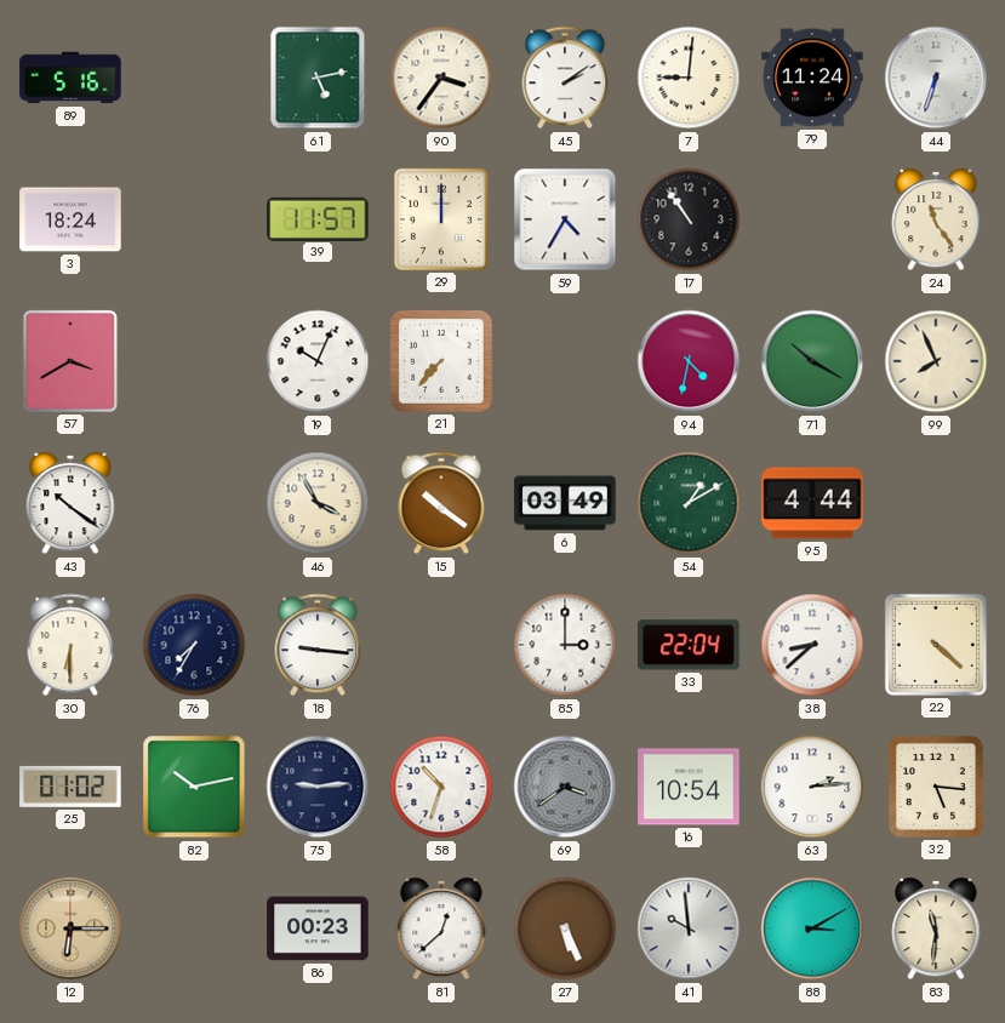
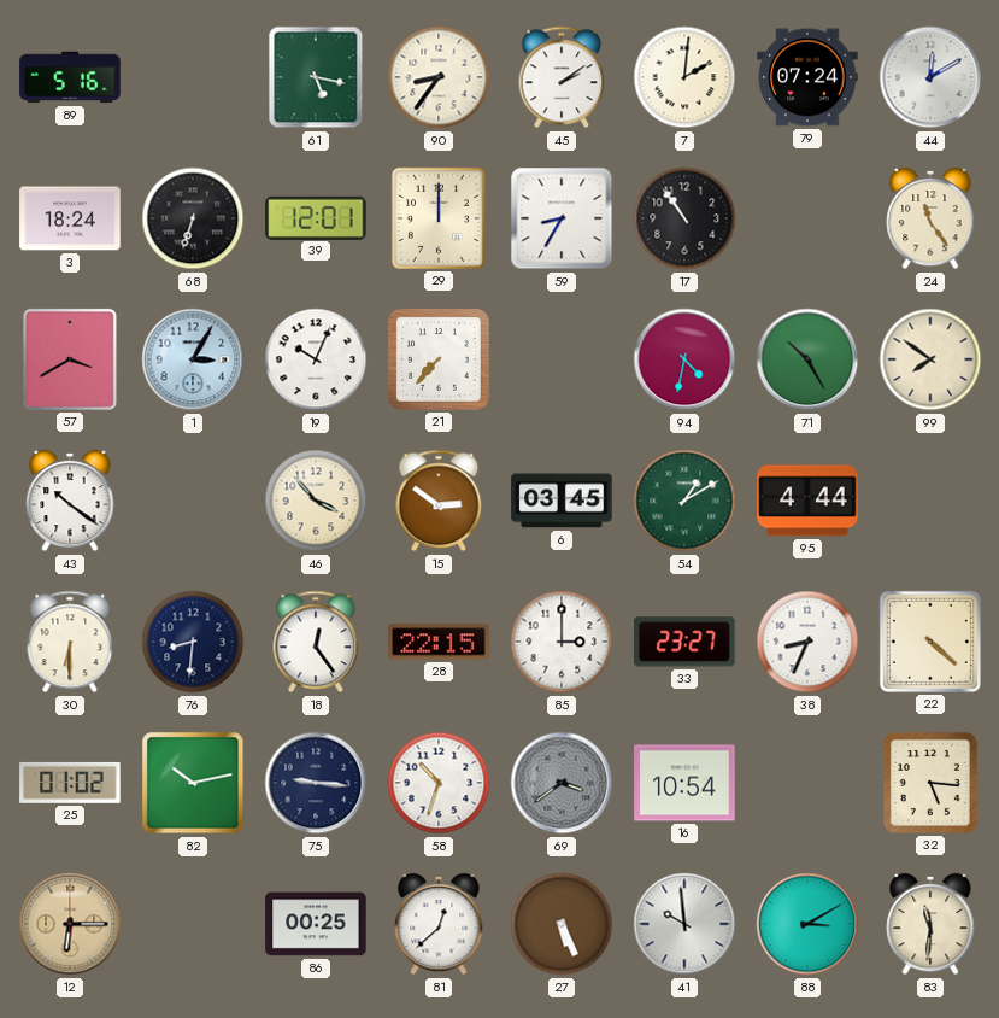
61: 5:13 -> 5:17 (316, 77)
90: 3:36 -> 8:36 (439, 77)
7: 9:01 -> 2:01 (684, 77)
79: 11:24 -> 07:24 (807, 77)
44: 6:33 -> 12:10 (930, 77)
68: none -> 6:33 (193, 218)
39: 11:57 -> 12:01 (316, 217)
59: 4:35 -> 8:35 (562, 218)
1: none -> 3:05 (193, 359)
71: 10:20 -> 10:25 (807, 359)
99: 7:56 -> 7:51 (930, 359)
46: 3:55 -> 3:53 (316, 501)
15: 10:21 -> 2:51 (439, 501)
6: 03:49 -> 03:45 (562, 501)
76: 7:35 -> 8:31 (193, 642)
18: 9:16 -> 12:24 (316, 642)
28: none -> 22:15 (439, 642)
33: 22:04 -> 23:27 (684, 642)
38: 8:38 -> 8:34 (807, 642)
75: 9:14 -> 9:16 (316, 783)
63: 2:14 -> none (812, 787)
86: 00:23 -> 00:25 (316, 924)
